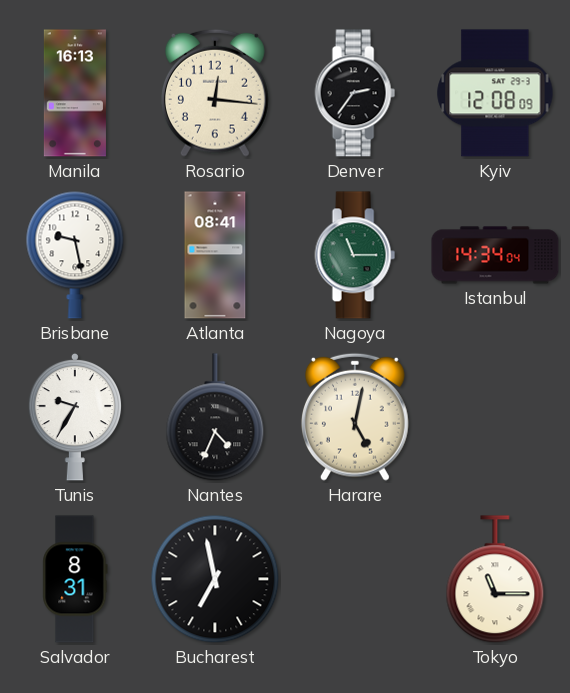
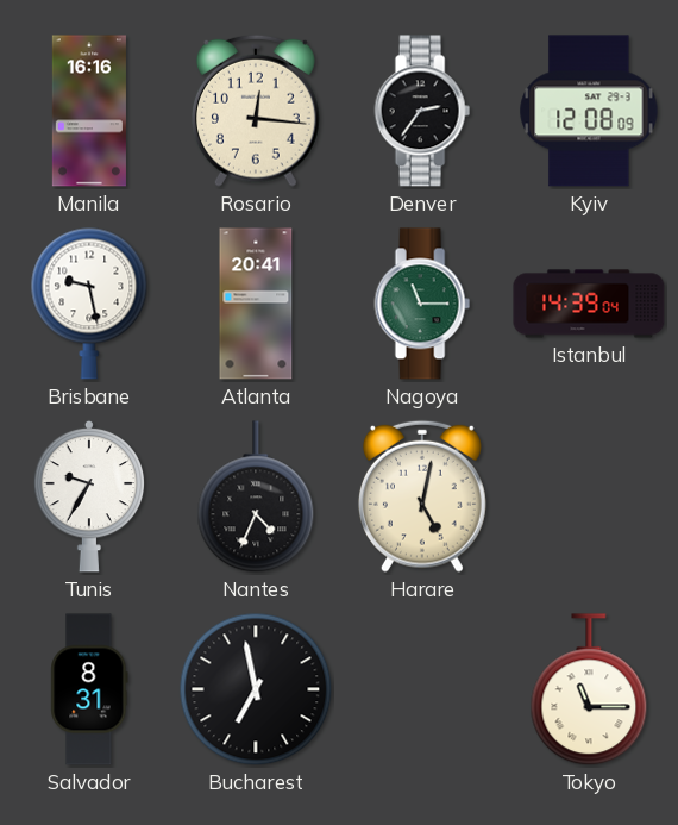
Manila: 16:13 -> 16:16 (89, 111)
Atlanta: 08:41 -> 20:41 (256, 304)
Istanbul: 14:34 -> 14:39 (589, 304)
